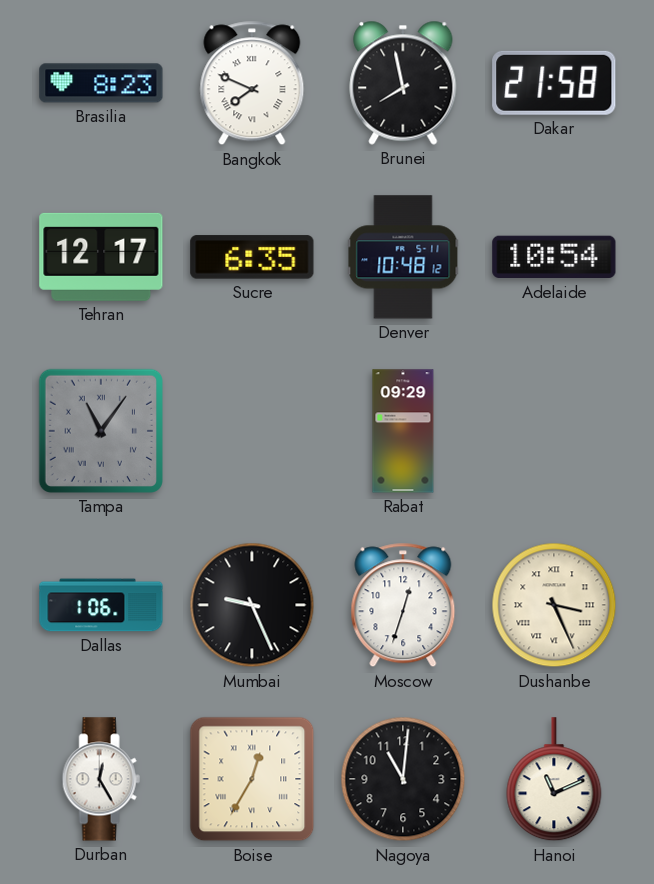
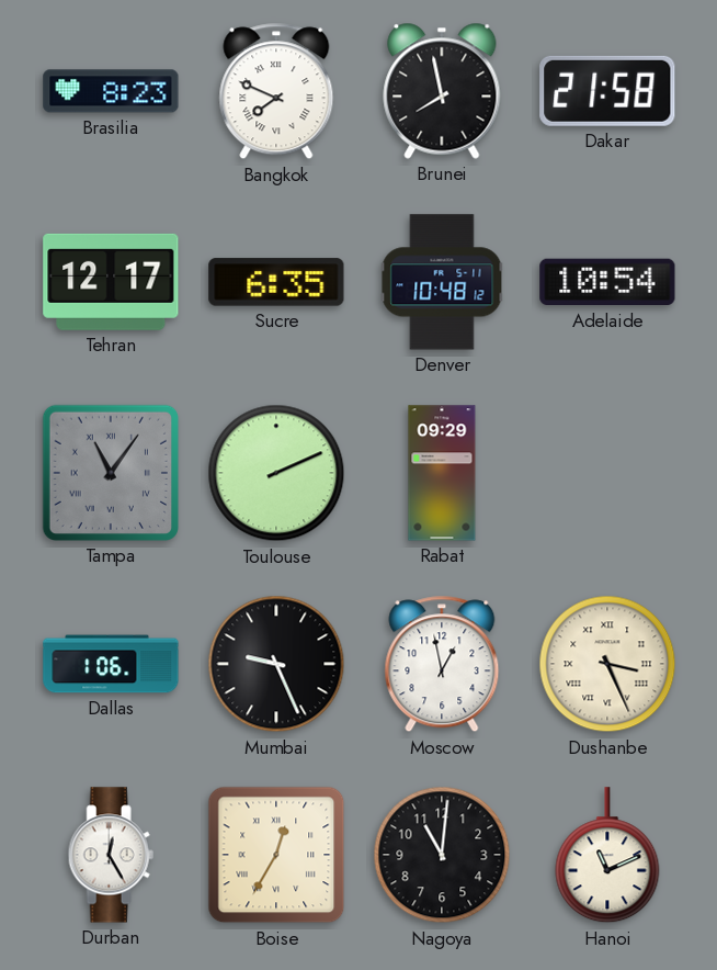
Toulouse: none -> 2:11 (276, 473)
Moscow: 12:33 -> 12:58 (442, 664)
